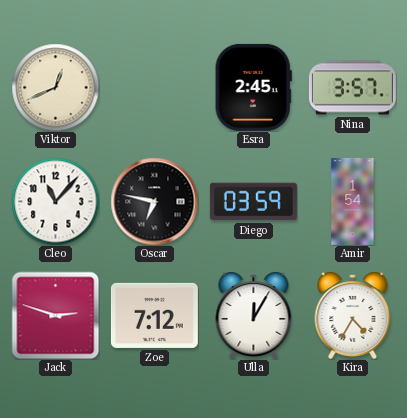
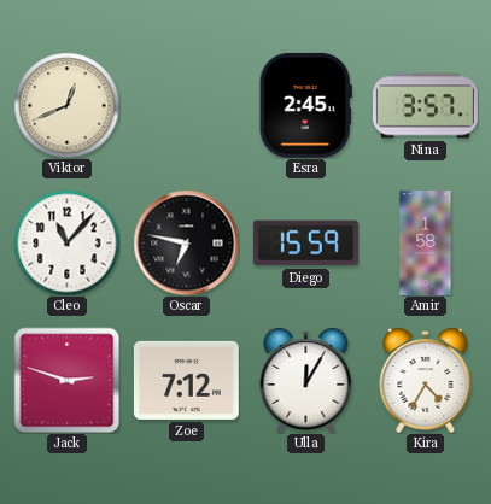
Diego: 03:59 -> 15:59 (305, 244)
Amir: 1:54 -> 1:58 (426, 242)
